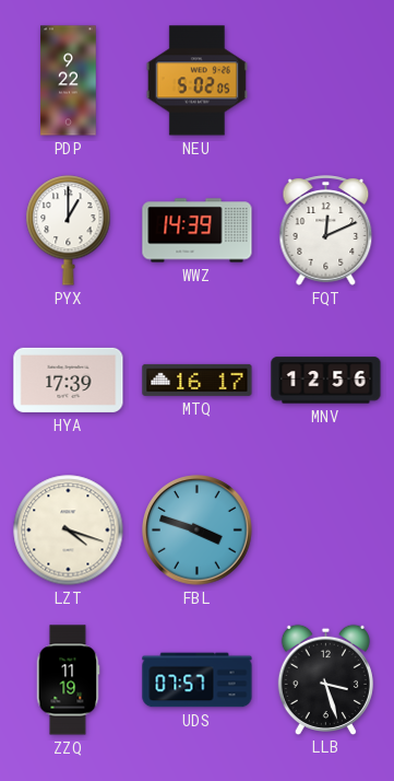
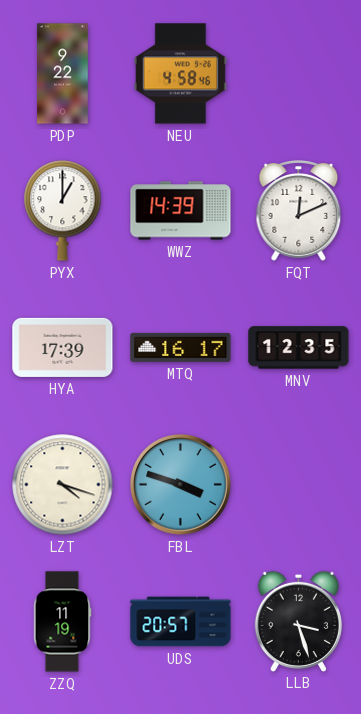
NEU: 5:02 -> 4:58 (180, 74)
MNV: 12:56 -> 12:35 (299, 348)
UDS: 07:57 -> 20:57 (181, 622)
